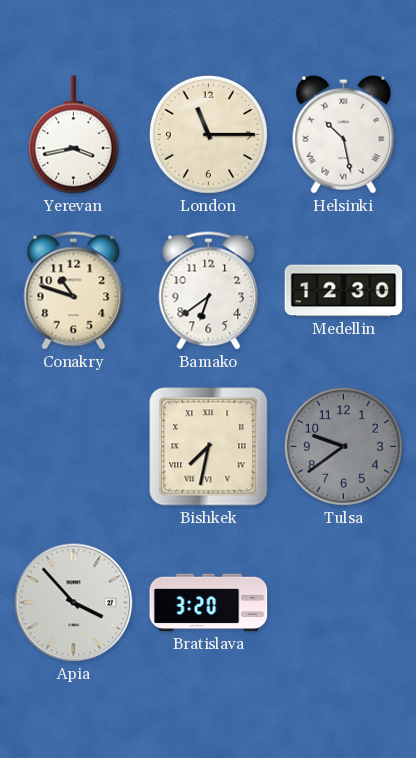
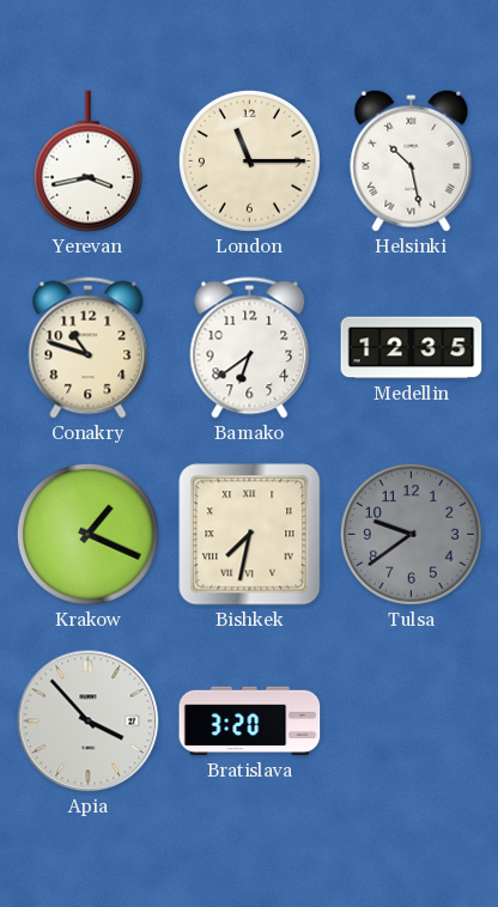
Medellin: 12:30 -> 12:35 (412, 348)
Krakow: none -> 1:19 (87, 534)
